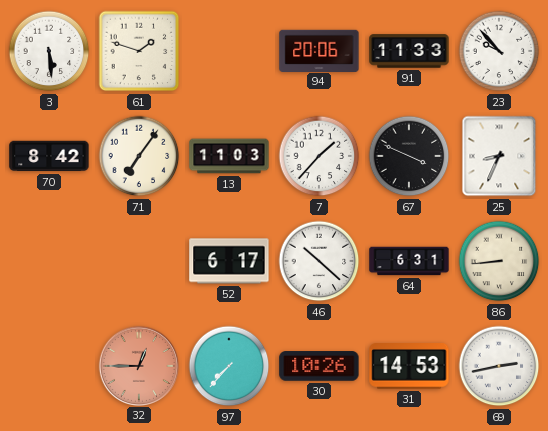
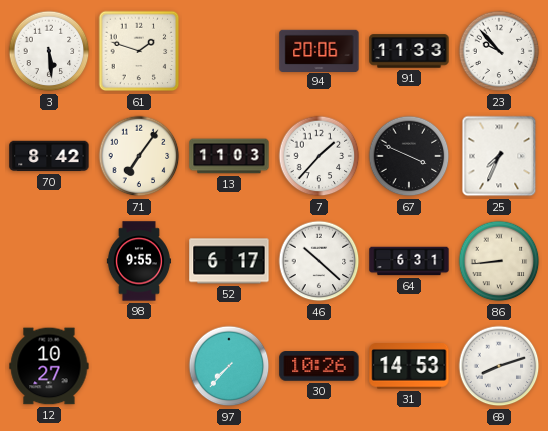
25: 8:34 -> 7:34 (499, 156)
98: none -> 9:55 (138, 261)
12: none -> 10:27 (49, 366)
32: 12:45 -> none (138, 365)
69: 2:43 -> 8:12 (499, 366)
